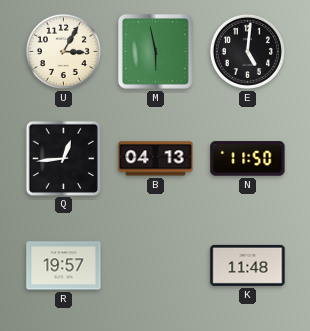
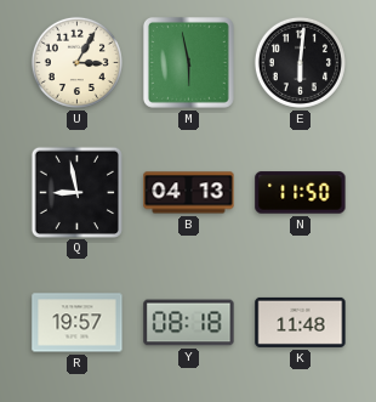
E: 5:01 -> 6:01 (300, 62)
Q: 12:44 -> 8:58 (76, 192)
Y: none -> 08:18 (189, 323)
